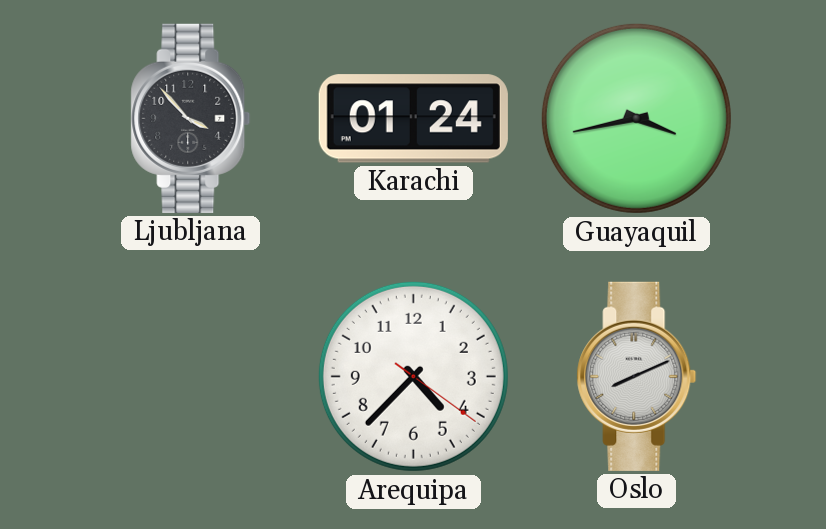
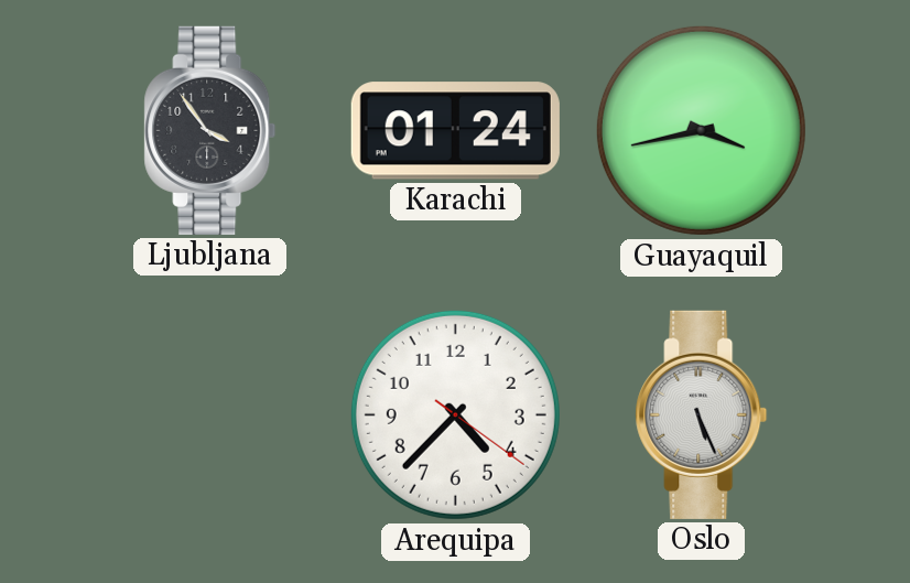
Ljubljana: 3:53 -> 3:54 (210, 130)
Oslo: 8:11 -> 5:26 (702, 414)
